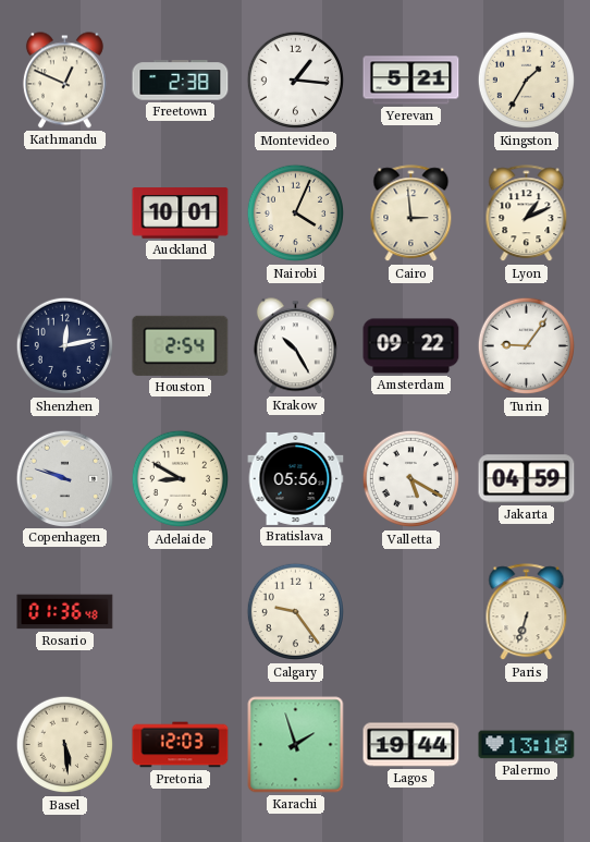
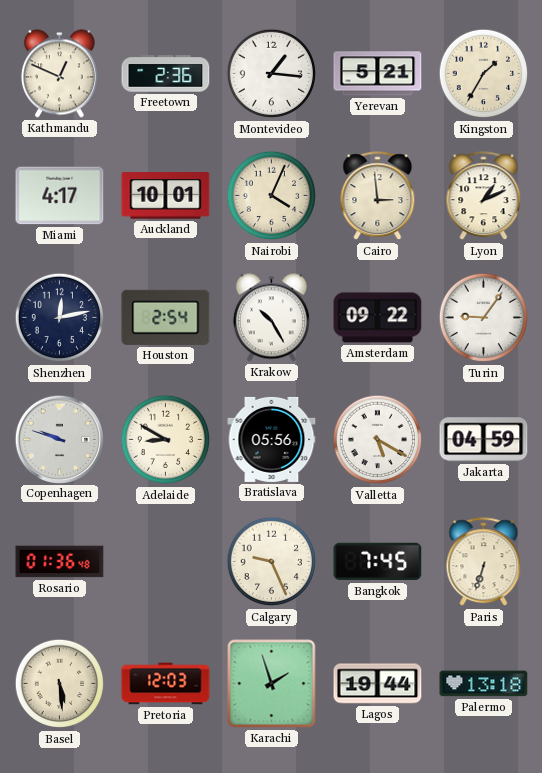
Freetown: 2:38 -> 2:36 (166, 74)
Miami: none -> 4:17 (60, 196)
Calgary: 9:24 -> 9:26 (272, 562)
Bangkok: none -> 7:45 (378, 562)
